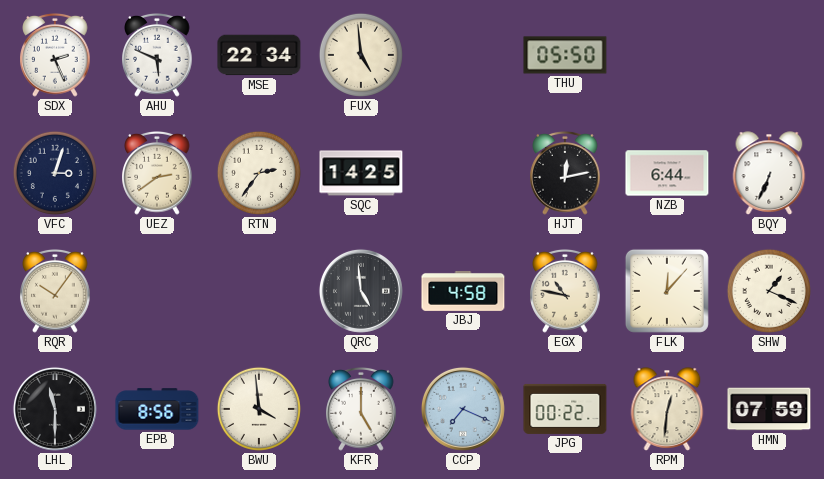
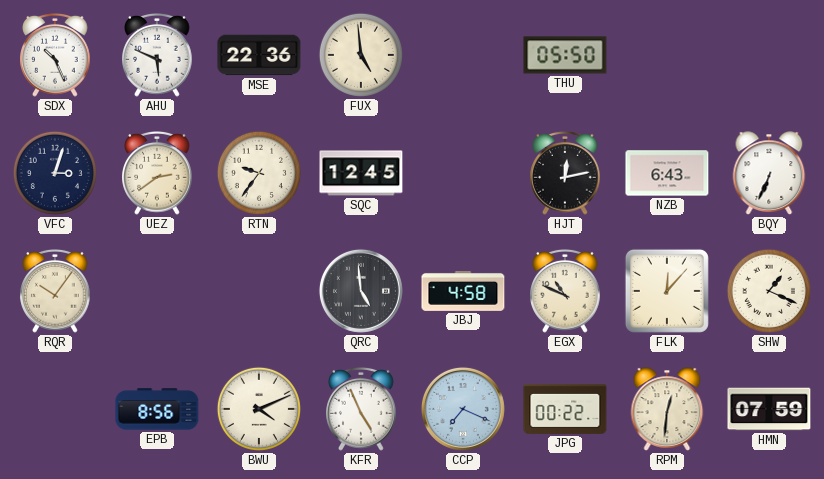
SDX: 2:26 -> 10:26 (55, 56)
MSE: 22:34 -> 22:36 (259, 55)
RTN: 2:36 -> 9:36 (259, 173)
SQC: 14:25 -> 12:45 (361, 173)
NZB: 6:44 -> 6:43 (667, 173)
EGX: 10:47 -> 10:49 (565, 292)
LHL: 11:30 -> none (55, 409)
BWU: 3:59 -> 4:11 (259, 409)
KFR: 5:00 -> 4:56 (361, 410)
